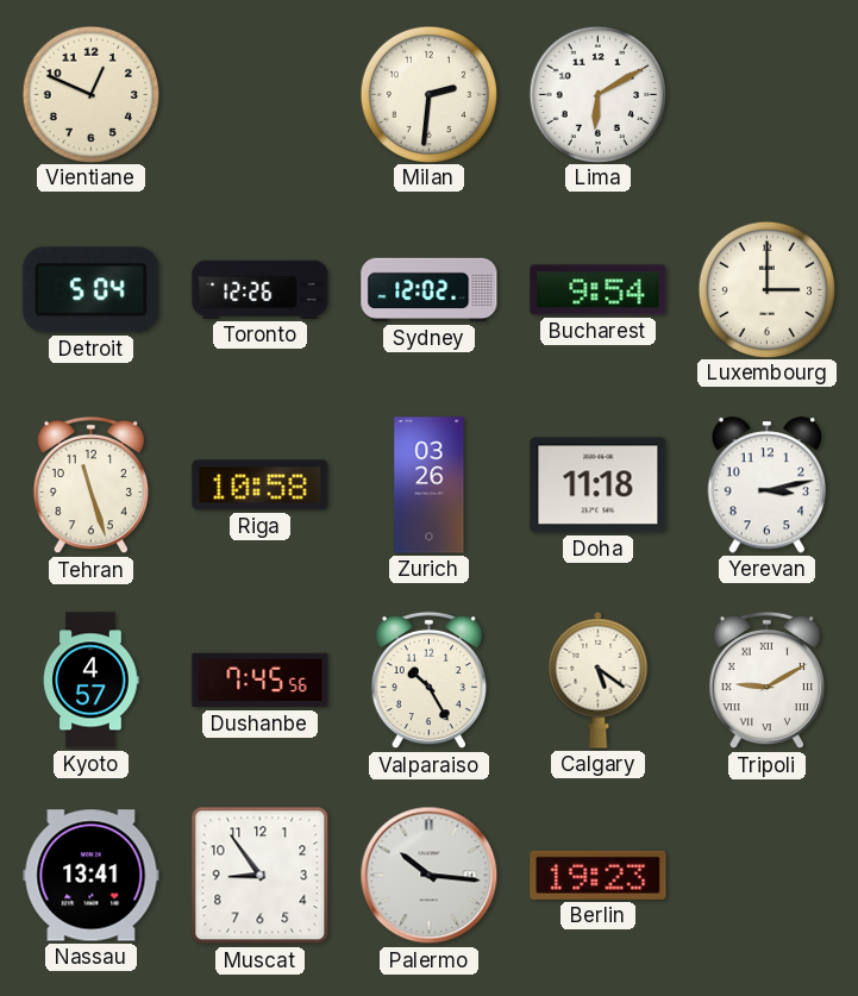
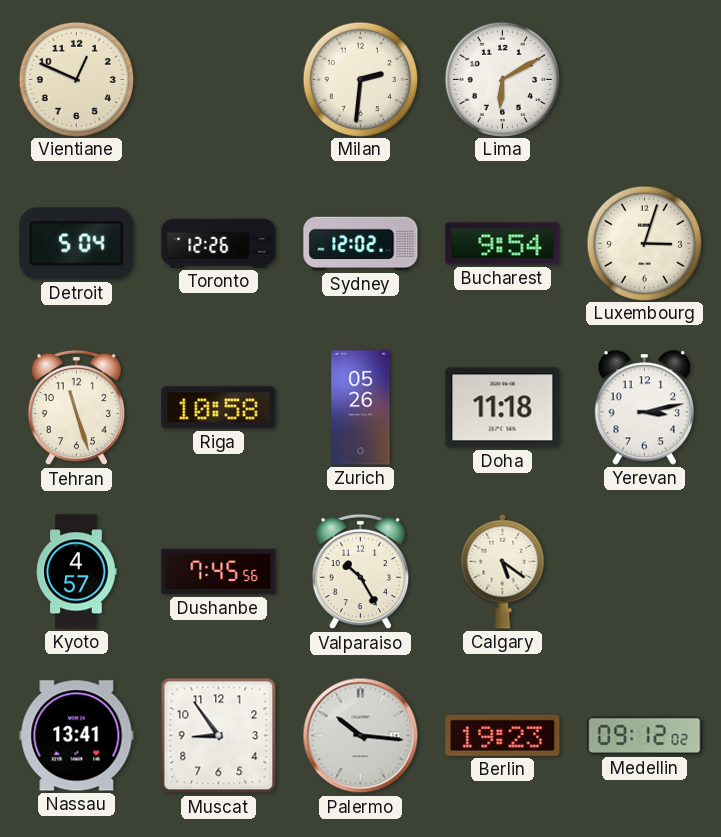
Luxembourg: 3:00 -> 3:03 (644, 243)
Zurich: 03:26 -> 05:26 (361, 408)
Tripoli: 9:10 -> none (766, 681)
Medellin: none -> 09:12 (645, 736)
